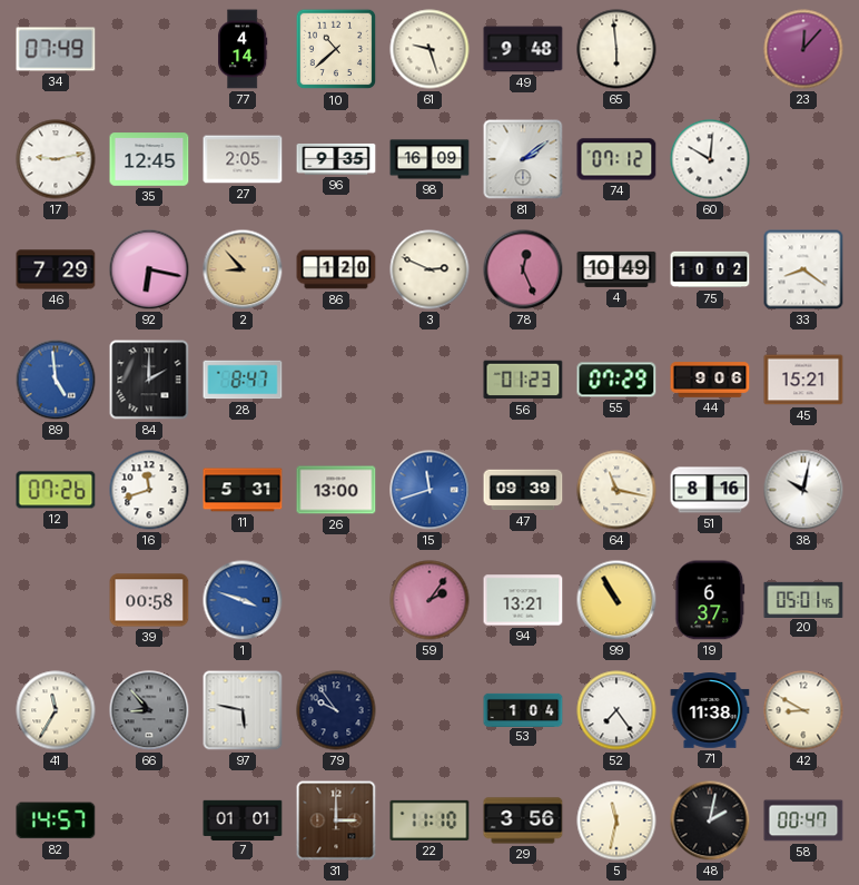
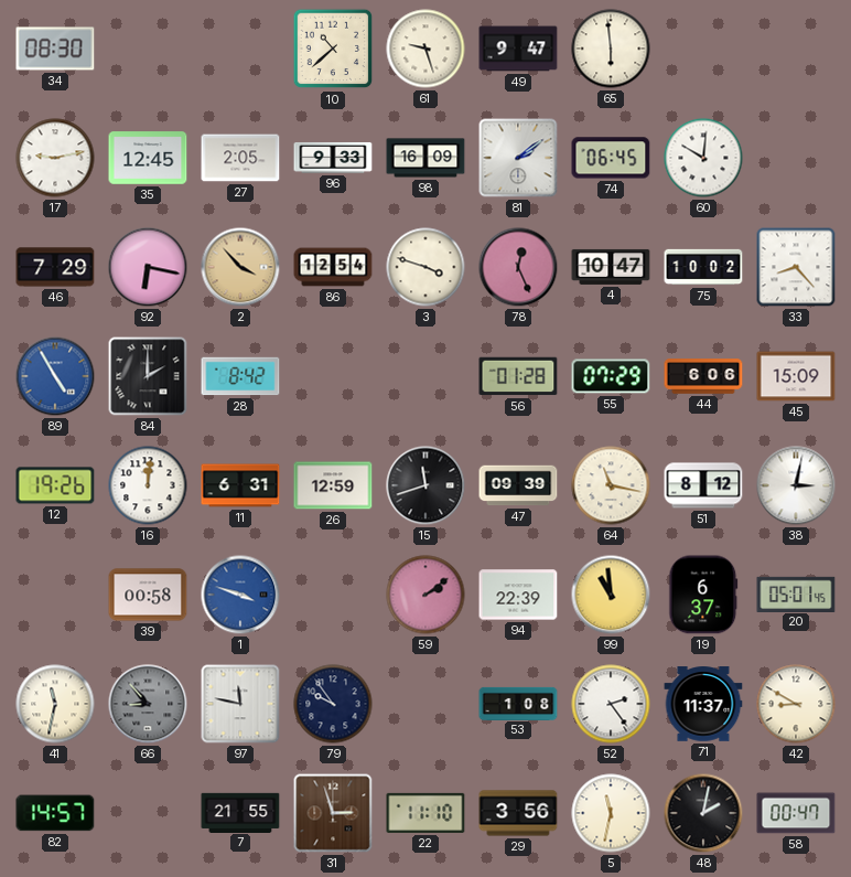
34: 07:49 -> 08:30 (55, 49)
77: 4:14 -> none (243, 49)
49: 9:48 -> 9:47 (518, 49)
23: 12:07 -> none (803, 49)
96: 9:35 -> 9:33 (333, 158)
74: 07:12 -> 06:45 (611, 158)
2: 8:53 -> 3:53 (240, 267)
86: 1:20 -> 12:54 (333, 267)
3: 2:49 -> 3:48 (425, 267)
4: 10:49 -> 10:47 (611, 267)
33: 8:21 -> 8:23 (796, 267)
89: 4:59 -> 4:55 (55, 376)
28: 8:47 -> 8:42 (240, 376)
56: 01:23 -> 01:28 (518, 376)
44: 9:06 -> 6:06 (703, 376)
45: 15:21 -> 15:09 (796, 376)
12: 07:26 -> 19:26 (55, 485)
16: 11:42 -> 12:01 (148, 485)
11: 5:31 -> 6:31 (240, 485)
26: 13:00 -> 12:59 (333, 485)
15 dial: blue -> black (425, 485)
51: 8:16 -> 8:12 (703, 485)
38: 10:02 -> 3:02 (796, 485)
59: 2:06 -> 2:09 (425, 595)
94: 13:21 -> 22:39 (518, 595)
99: 10:55 -> 10:59 (611, 595)
41: 11:35 -> 11:32 (55, 704)
97: 5:47 -> 11:47 (240, 704)
53: 1:04 -> 1:08 (518, 703)
52: 7:24 -> 2:24 (611, 704)
71: 11:38 -> 11:37 (703, 704)
7: 01:01 -> 21:55 (240, 812)
31: 3:00 -> 2:57 (333, 813)
